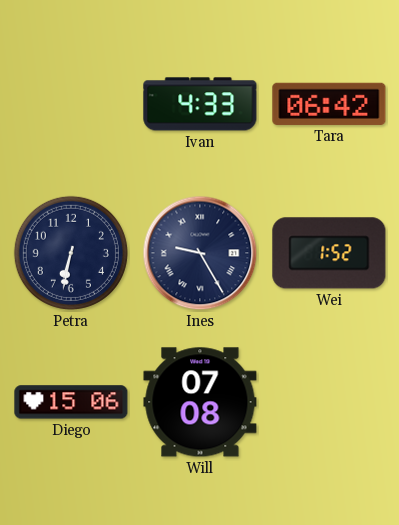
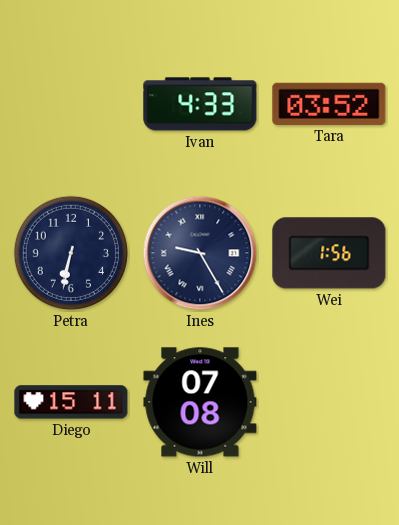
Tara: 06:42 -> 03:52 (329, 104)
Wei: 1:52 -> 1:56 (329, 253)
Diego: 15:06 -> 15:11 (71, 402)
